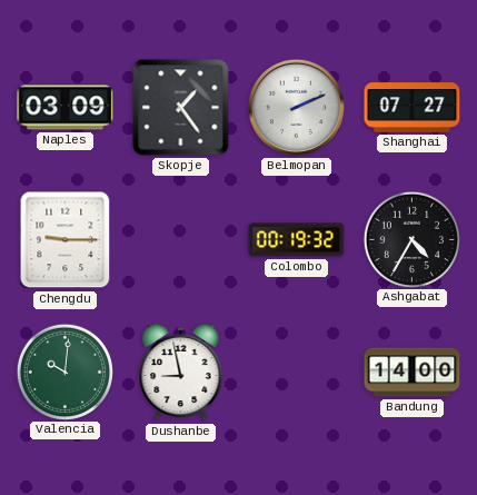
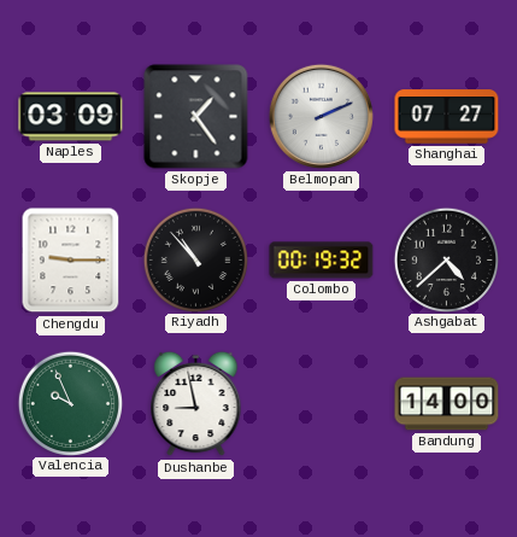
Riyadh: none -> 10:53 (195, 259)
Ashgabat: 4:35 -> 4:38 (446, 259)
Valencia: 10:01 -> 9:56 (70, 403)
